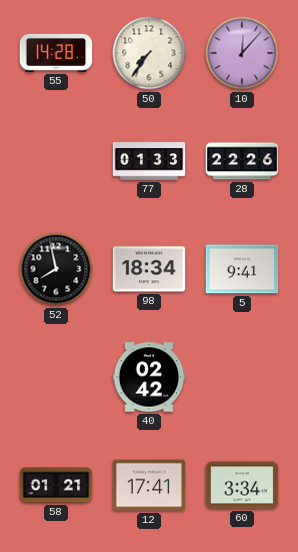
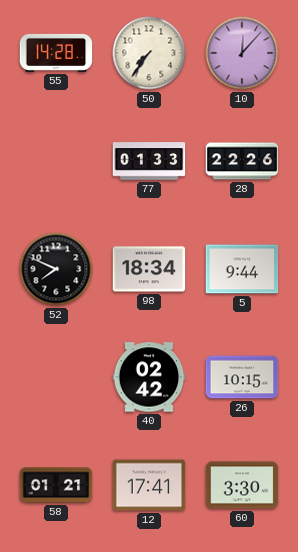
52: 7:58 -> 7:49 (56, 269)
5: 9:41 -> 9:44 (242, 269)
26: none -> 10:15 (242, 377)
60: 3:34 -> 3:30 (242, 485)
